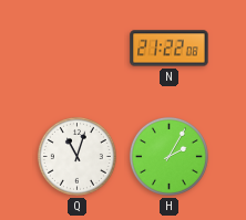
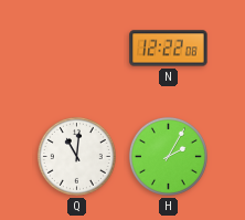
N: 21:22 -> 12:22 (169, 49)
Q: 11:03 -> 11:01 (76, 156)
